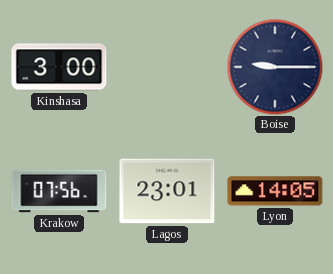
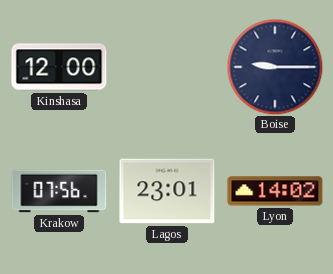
Kinshasa: 3:00 -> 12:00 (59, 67)
Lyon: 14:05 -> 14:02 (275, 191)
